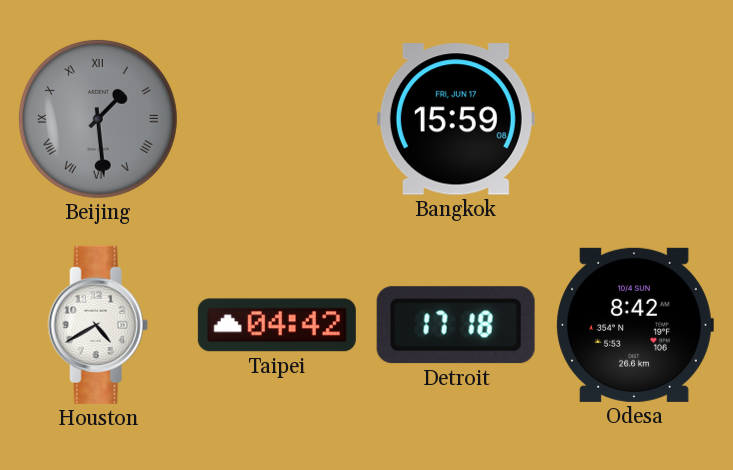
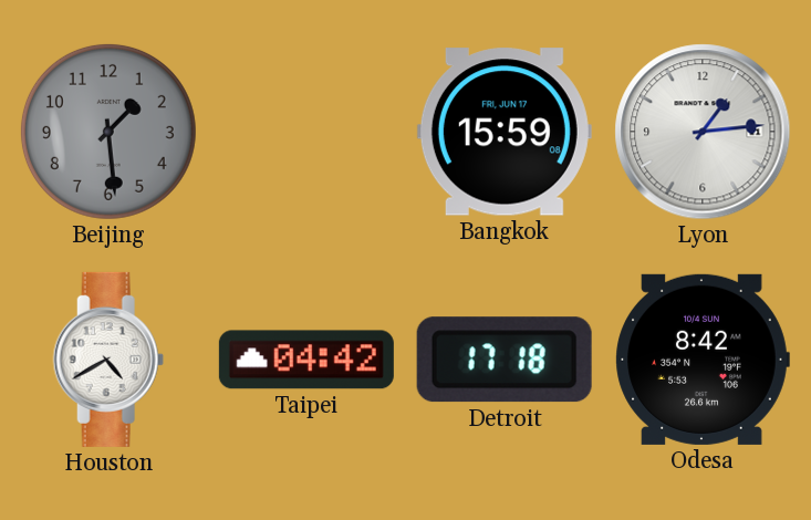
Beijing numerals: Roman -> Arabic (108, 132)
Lyon: none -> 1:14 (703, 132)
